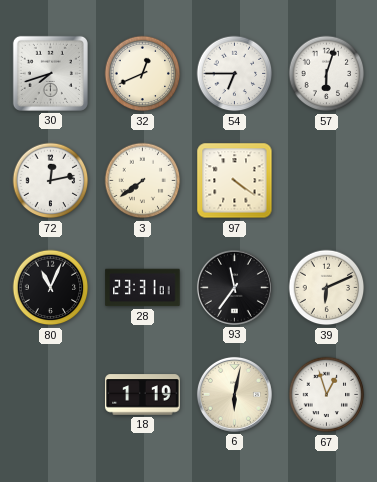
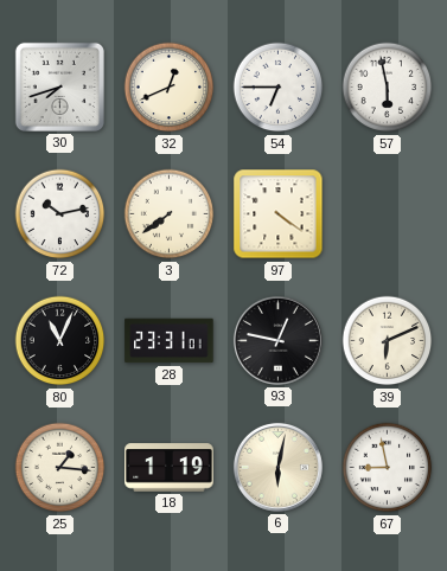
57: 6:03 -> 5:58 (388, 88)
72: 12:13 -> 10:13 (60, 214)
93: 11:36 -> 12:47 (277, 340)
25: none -> 1:16 (60, 468)
67: 12:57 -> 8:58 (388, 468)
